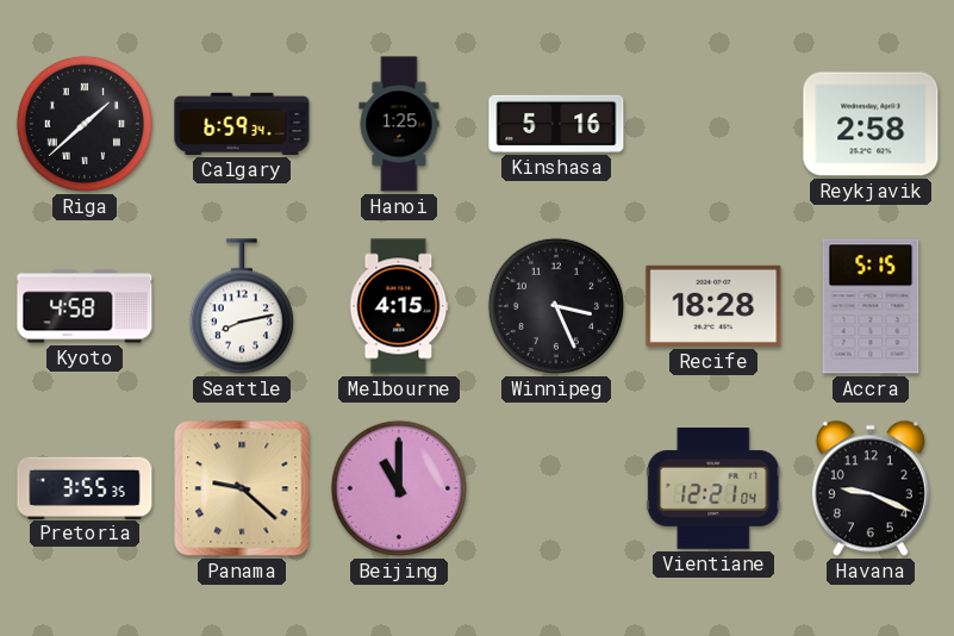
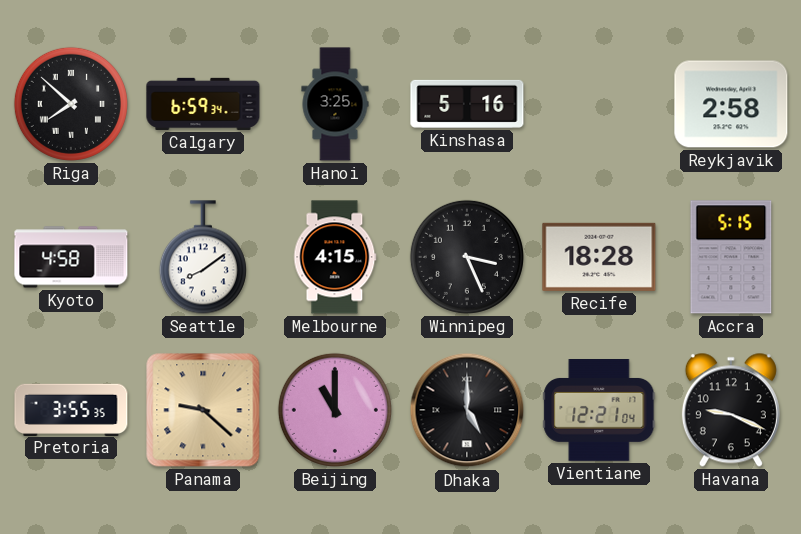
Riga: 1:38 -> 7:52 (71, 104)
Hanoi: 1:25 -> 3:25 (335, 104)
Seattle: 8:13 -> 8:09 (203, 257)
Dhaka: none -> 5:00 (467, 410)
